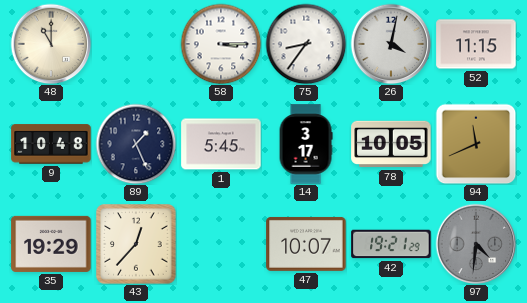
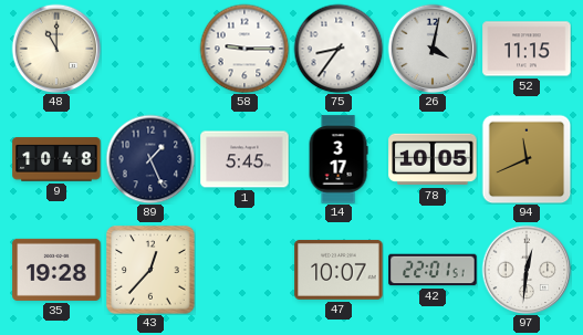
58: 3:15 -> 9:15 (244, 49)
35: 19:29 -> 19:28 (56, 270)
42: 19:21 -> 22:01 (433, 270)
97: 4:31 -> 12:31 (527, 270)
97 dial: grey -> white (527, 270)
